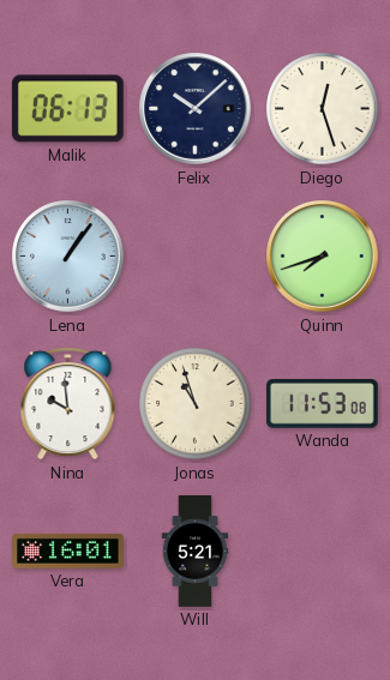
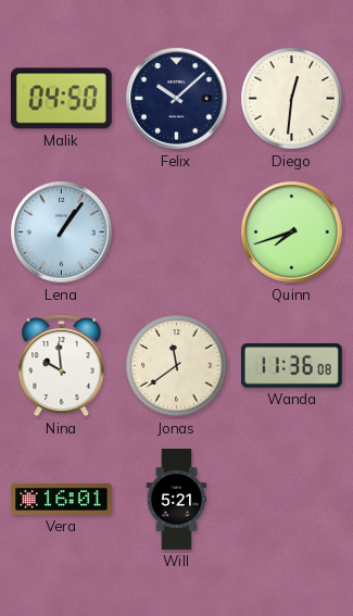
Malik: 06:13 -> 04:50 (61, 99)
Diego: 12:27 -> 12:31 (292, 99)
Jonas: 10:57 -> 11:39 (177, 366)
Wanda: 11:53 -> 11:36 (291, 366)
